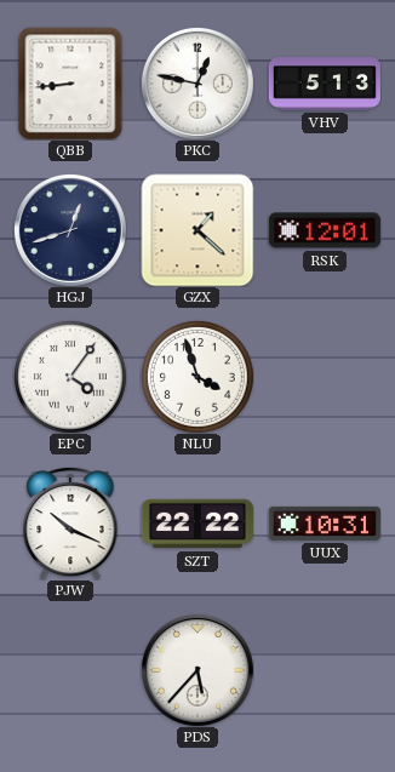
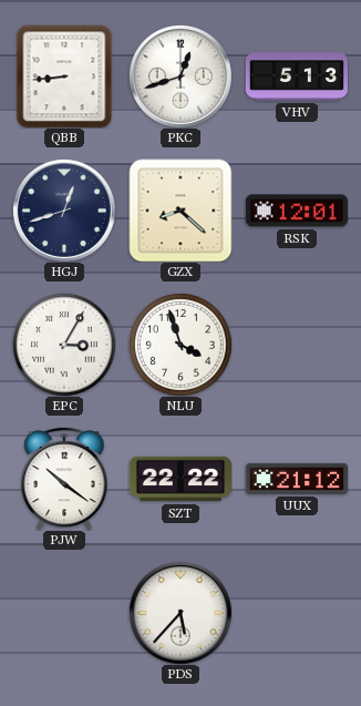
PKC: 12:47 -> 12:42 (180, 76)
GZX: 1:22 -> 8:22 (180, 211)
EPC: 4:06 -> 3:05 (64, 345)
PJW: 10:19 -> 10:21 (64, 479)
UUX: 10:31 -> 21:12 (297, 479)
